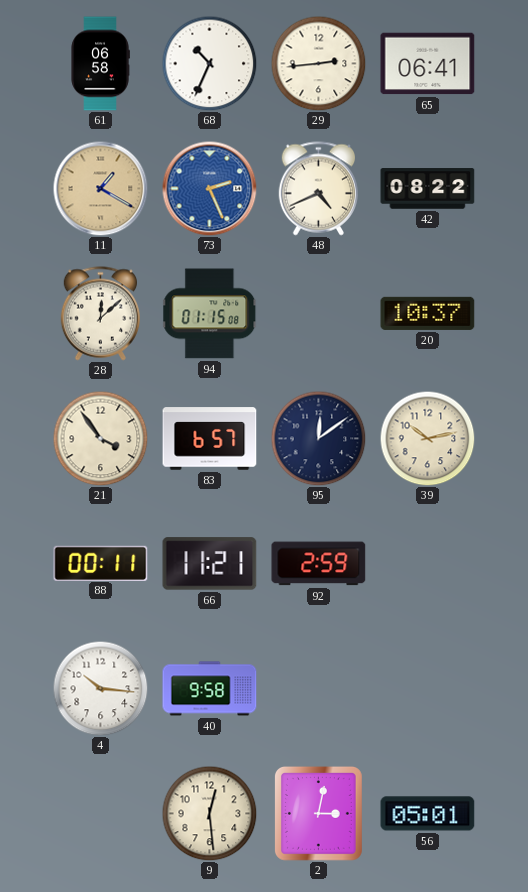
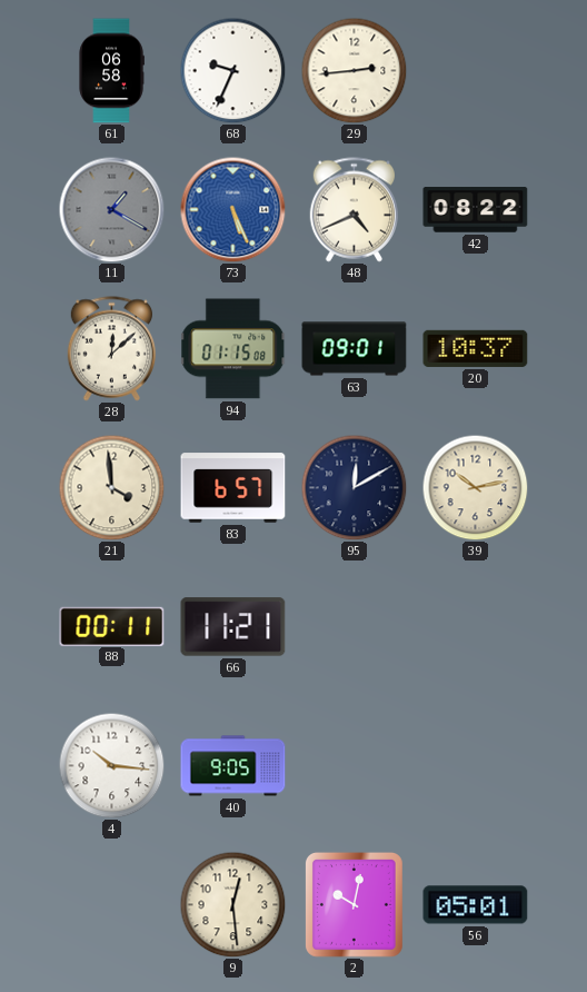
68: 10:34 -> 9:34 (232, 70)
65: 06:41 -> none (428, 64)
11 dial: champagne -> grey (111, 209)
73: 2:26 -> 5:26 (232, 209)
63: none -> 09:01 (355, 349)
21: 3:54 -> 3:59 (111, 487)
95: 12:09 -> 12:10 (354, 487)
92: 2:59 -> none (319, 564)
40: 9:58 -> 9:05 (233, 766)
2: 3:02 -> 10:02 (354, 904)
